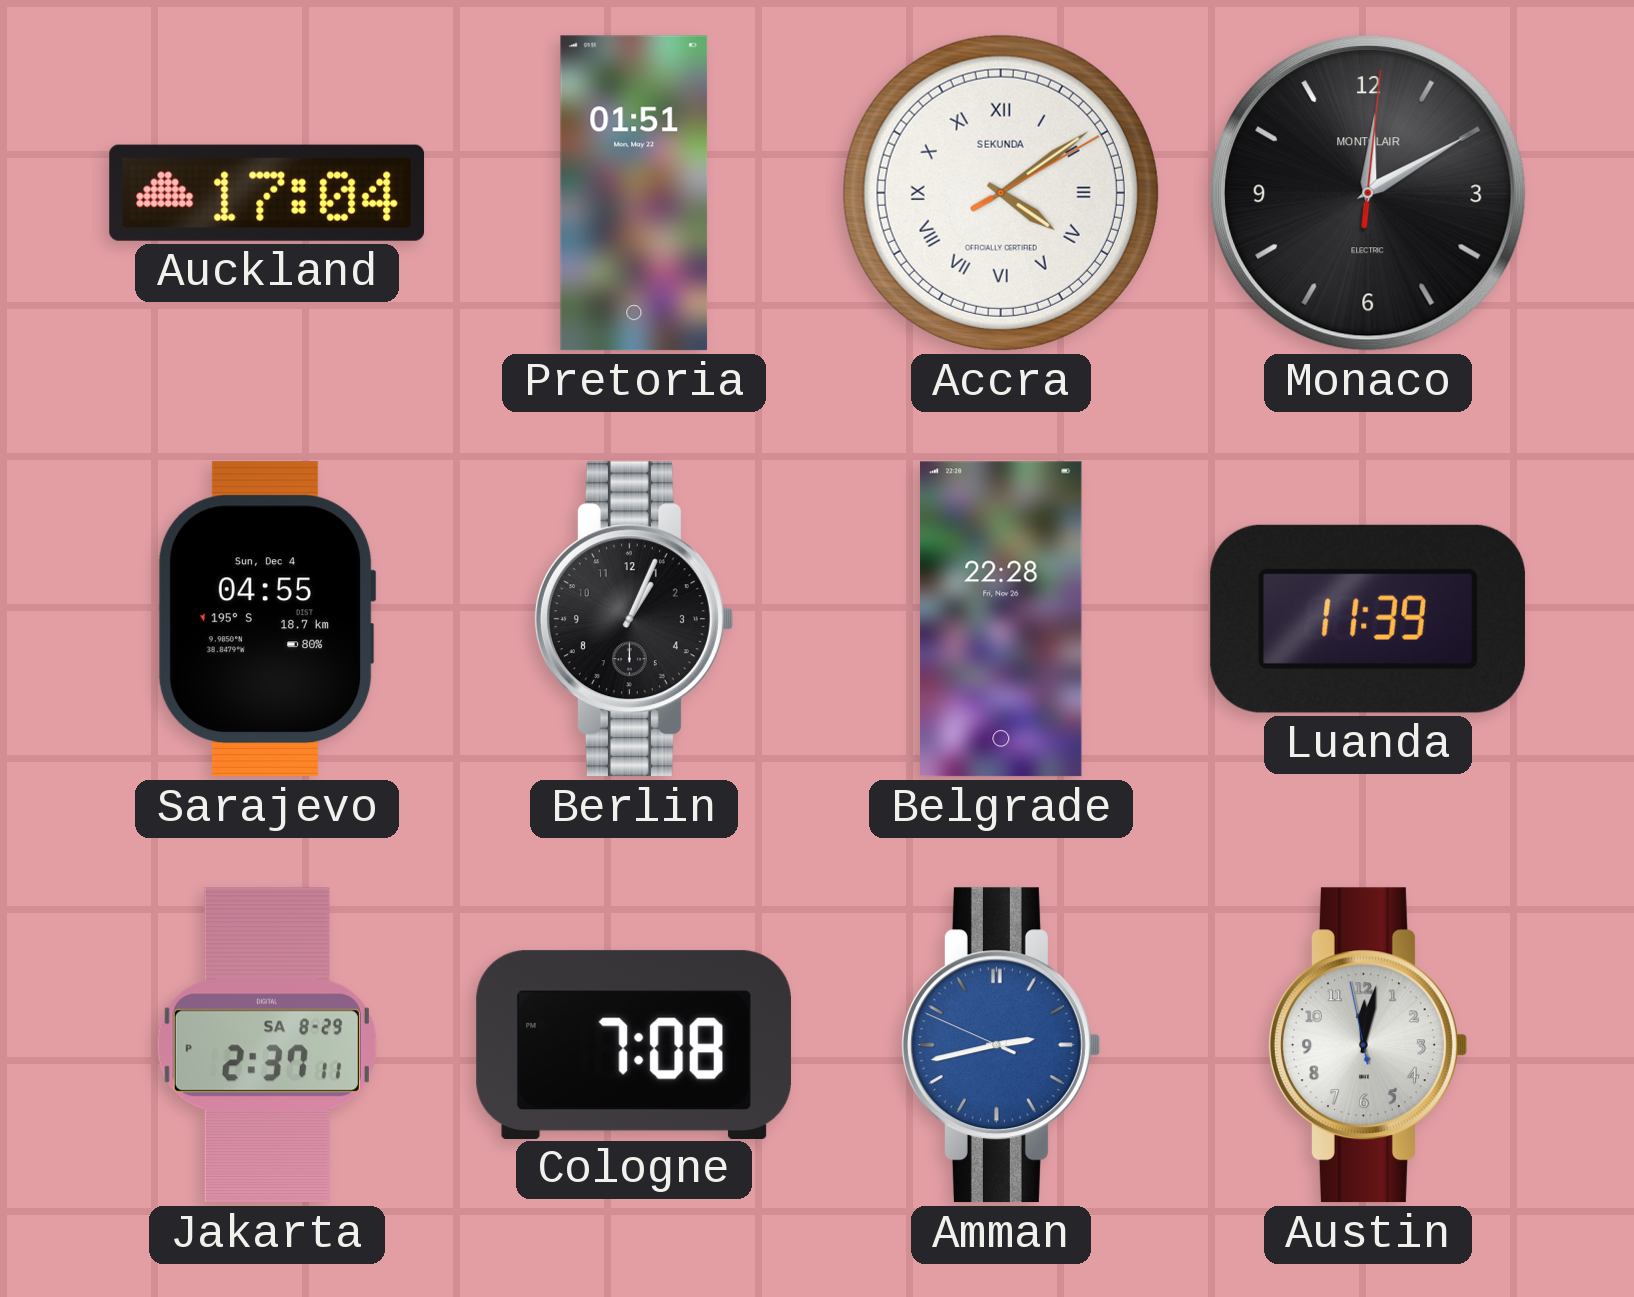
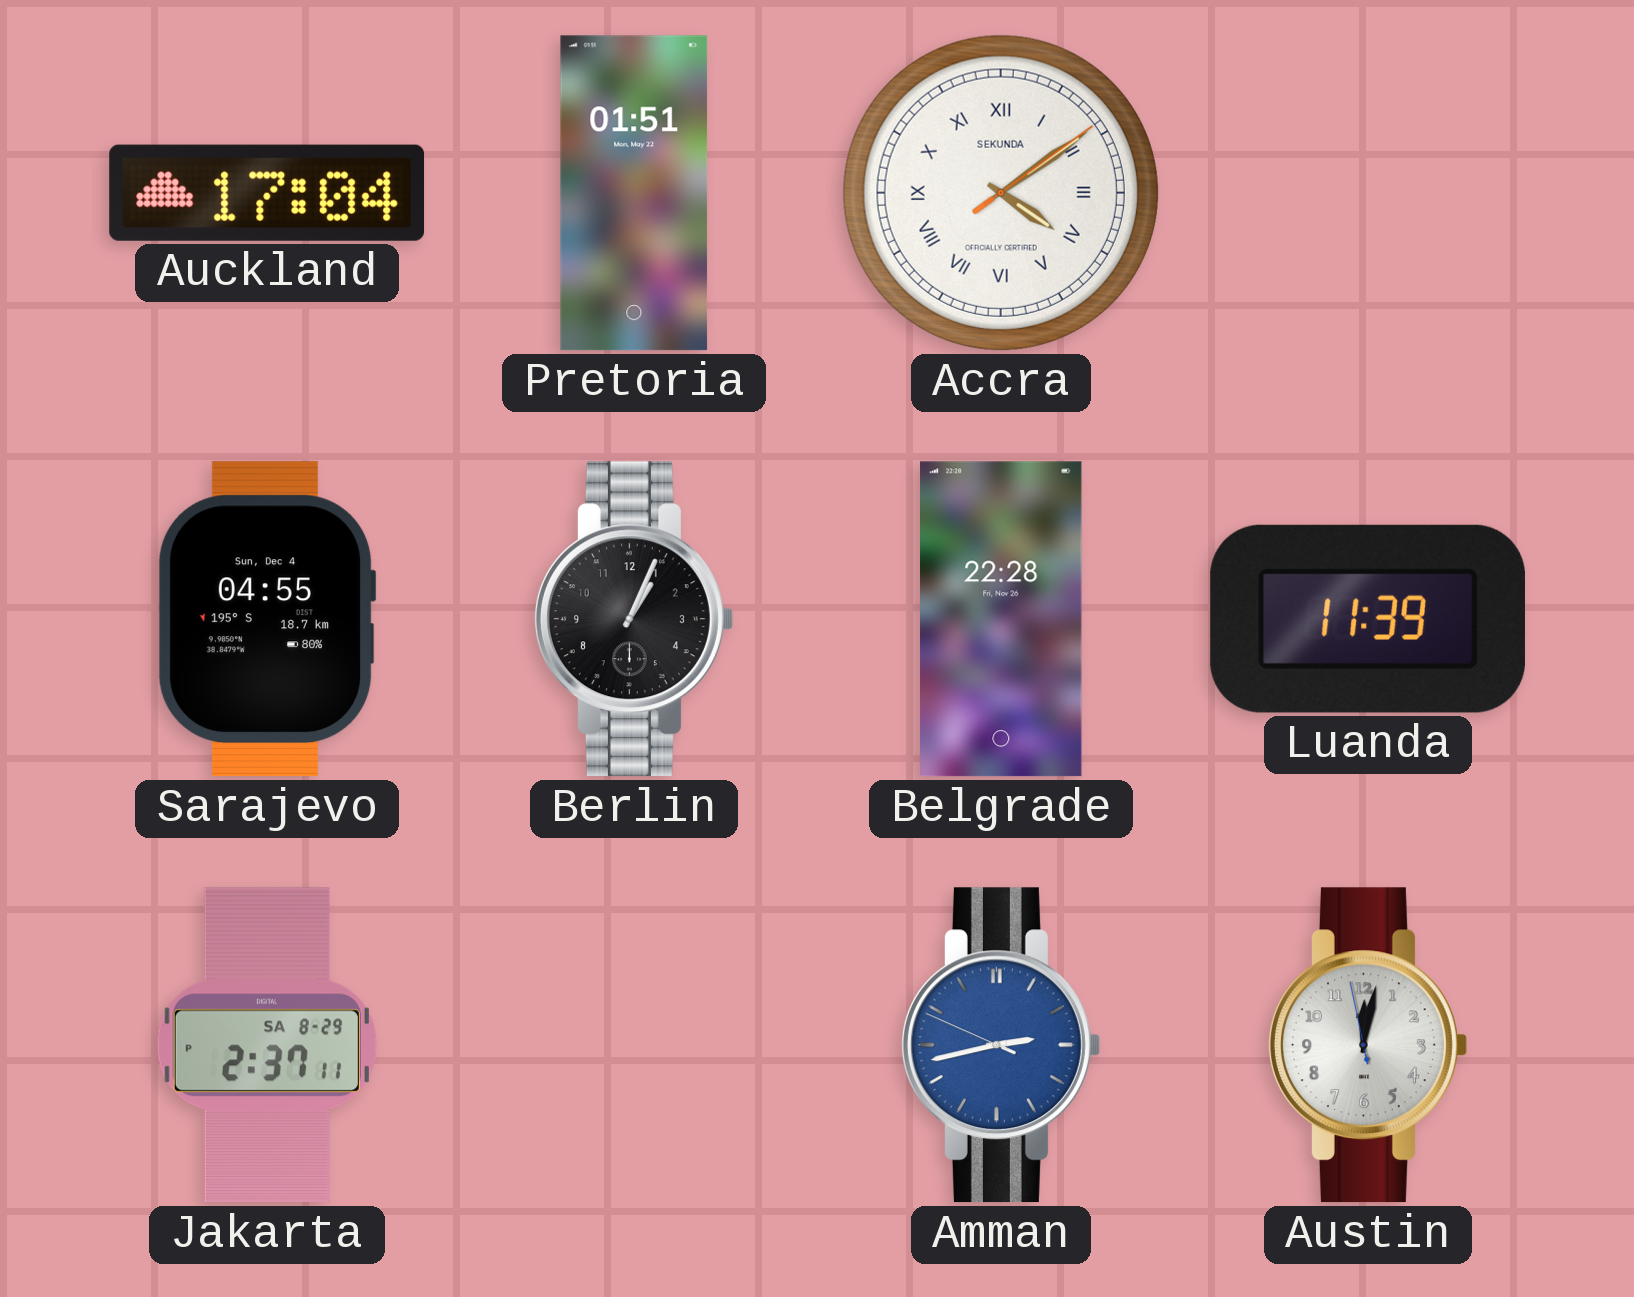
Accra: 4:09:10 -> 4:09:09 (1001, 193)
Monaco: 12:10 -> none (1368, 193)
Cologne: 7:08 -> none (634, 1044)
